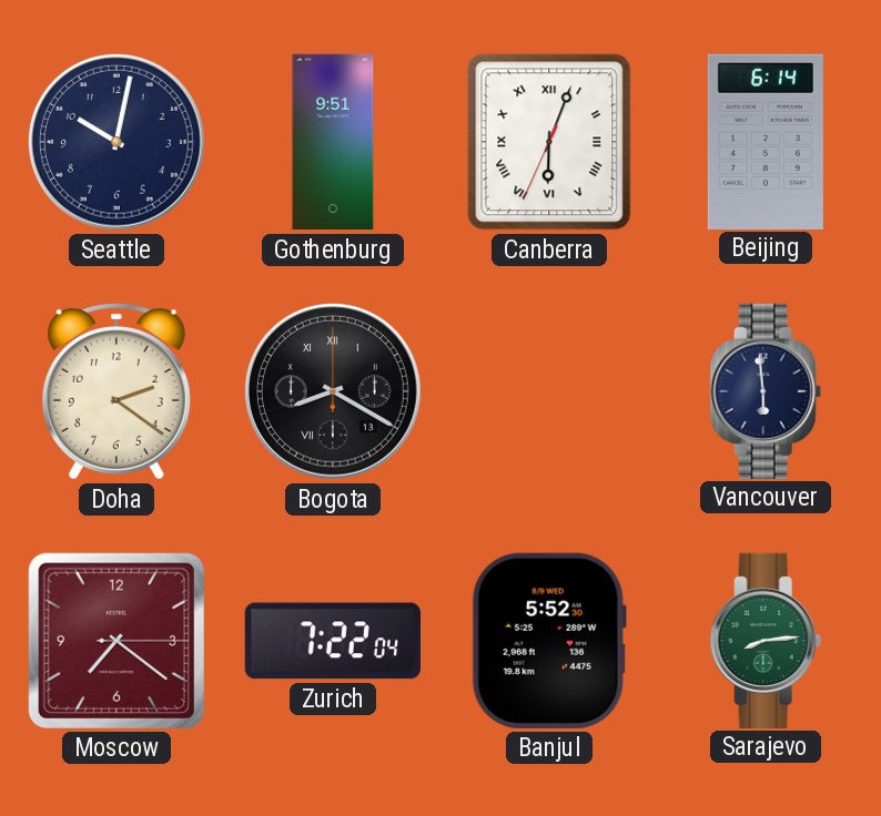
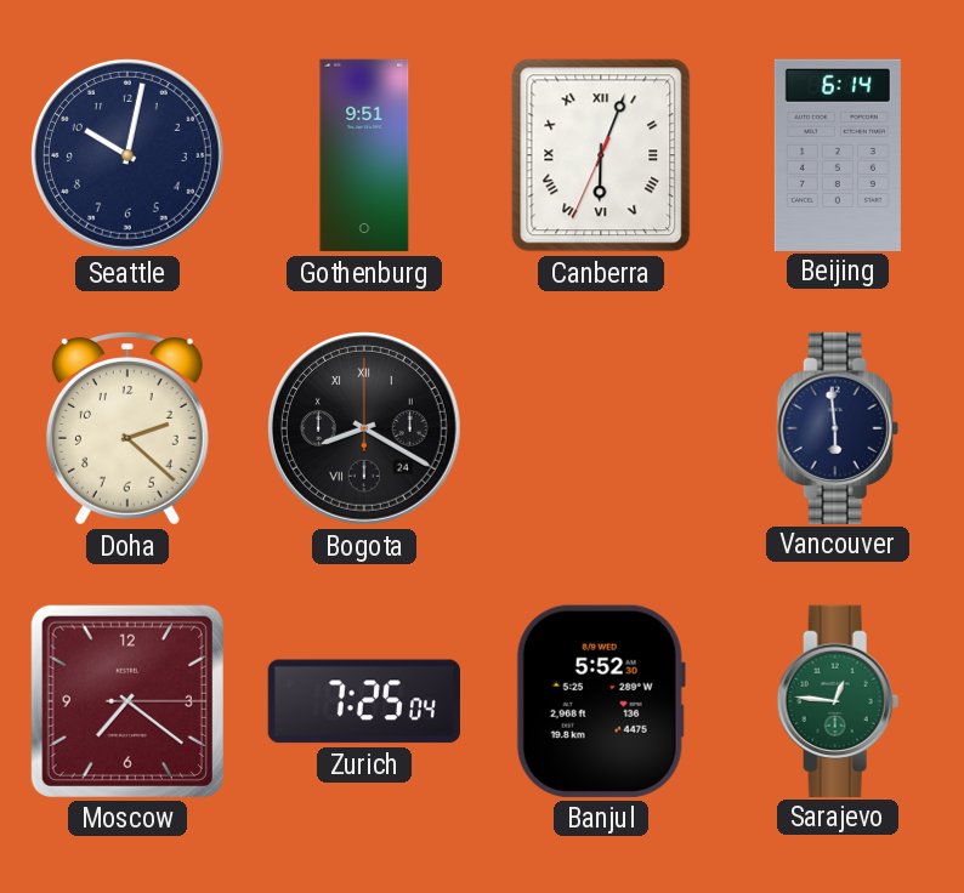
Doha: 2:21 -> 2:22 (127, 428)
Bogota date: 13 -> 24 (364, 428)
Zurich: 7:22 -> 7:25 (364, 701)
Sarajevo: 8:14 -> 12:46 (838, 700)
